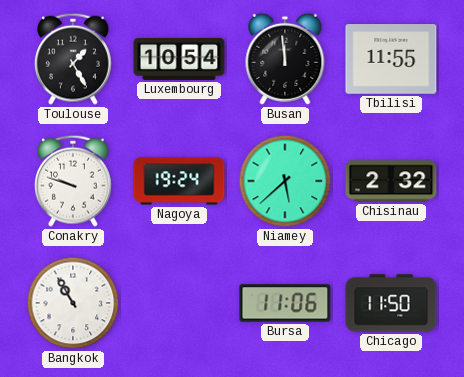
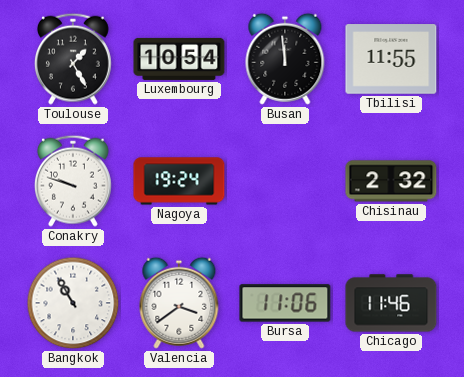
Niamey: 5:38 -> none (285, 181)
Valencia: none -> 3:39 (179, 303)
Chicago: 11:50 -> 11:46 (391, 303)
